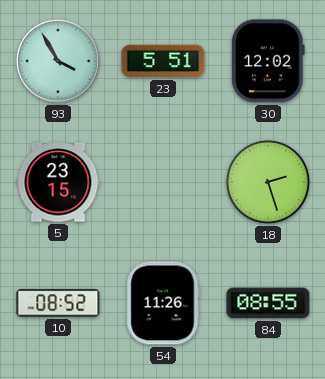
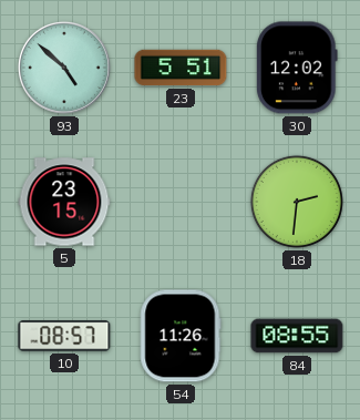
93: 3:55 -> 4:52 (64, 68)
18: 2:27 -> 2:31 (297, 202)
10: 08:52 -> 08:57 (64, 336)
